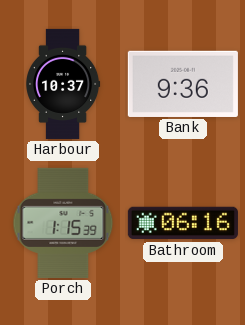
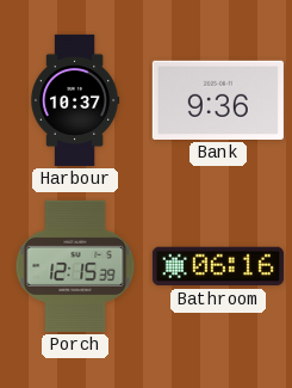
Porch: 1:15 -> 12:15 (75, 266)
